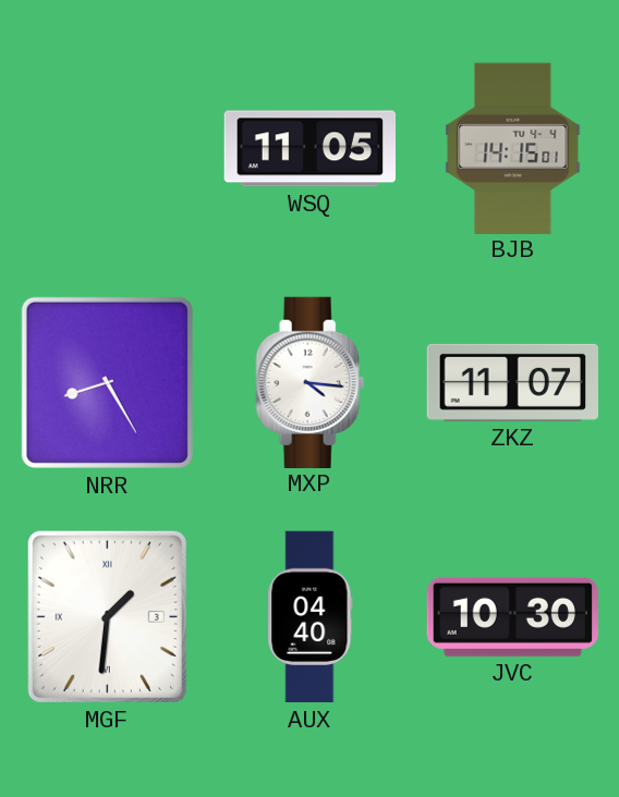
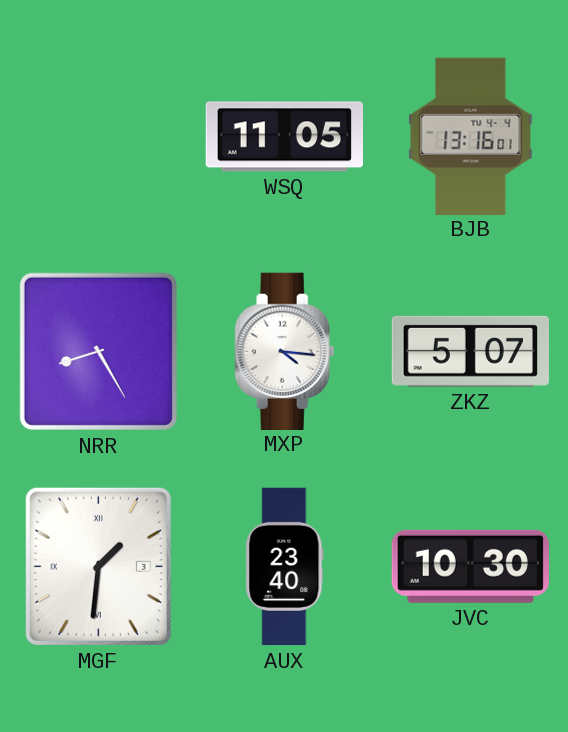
BJB: 14:15 -> 13:16 (471, 136)
ZKZ: 11:07 -> 5:07 (470, 351)
AUX: 04:40 -> 23:40 (285, 567)
